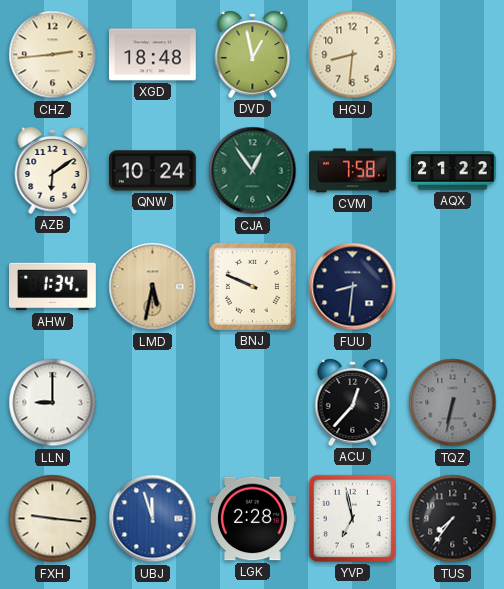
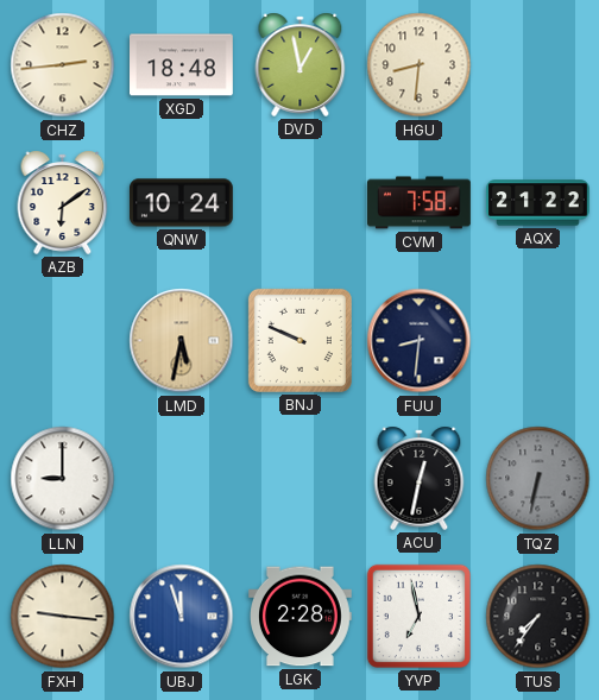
CJA: 12:54 -> none (253, 171)
AHW: 1:34 -> none (53, 287)
ACU: 12:37 -> 12:32 (420, 478)
